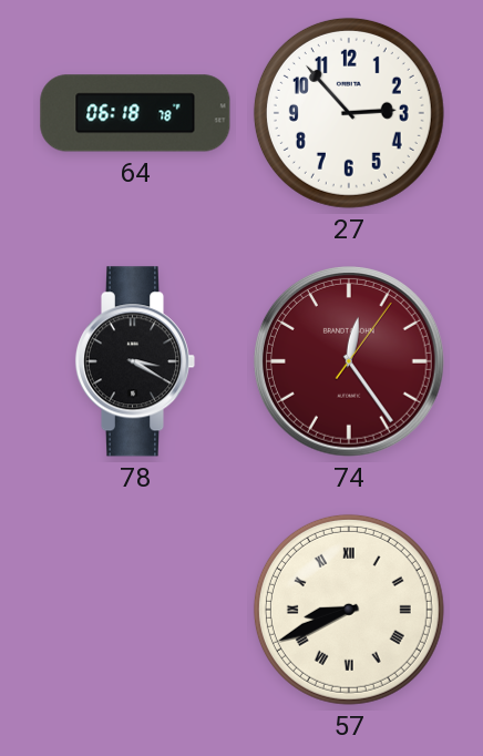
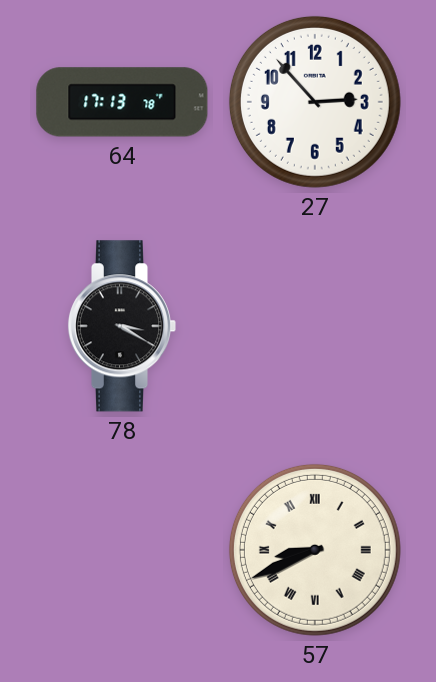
64: 06:18 -> 17:13 (122, 102)
74: 12:24 -> none (350, 362)
